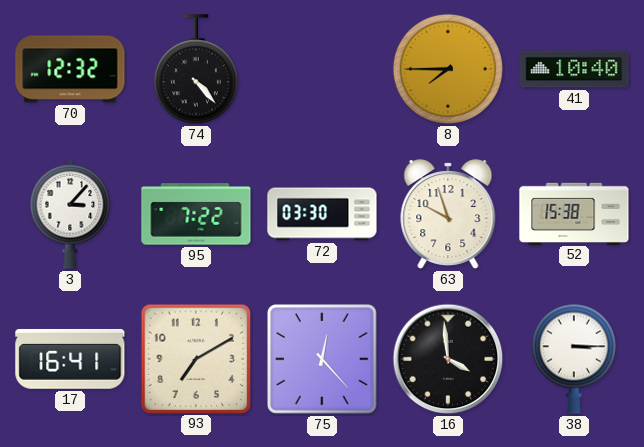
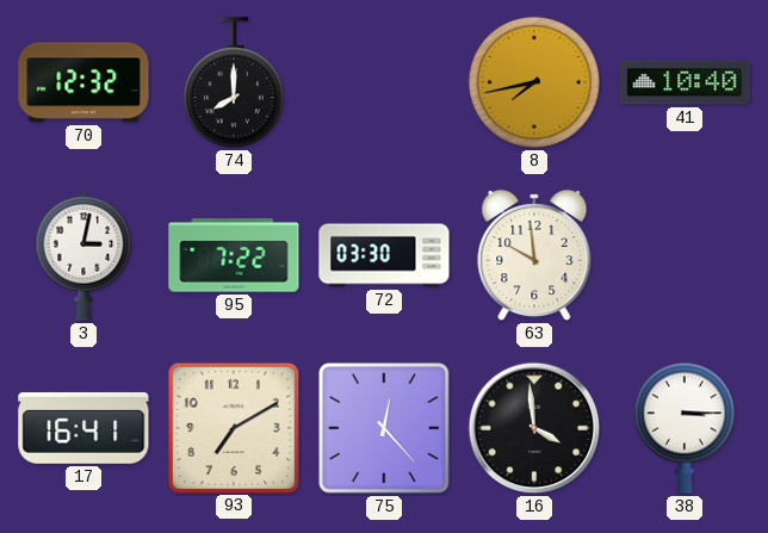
74: 4:23 -> 8:00 (234, 83)
8: 7:45 -> 7:43 (534, 82)
3: 3:07 -> 3:02 (83, 256)
63: 9:57 -> 9:59 (534, 256)
52: 15:38 -> none (574, 213)
